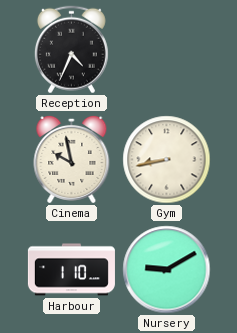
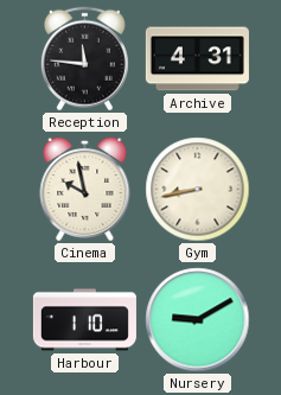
Reception: 4:34 -> 11:46 (84, 59)
Archive: none -> 4:31 (197, 59)
